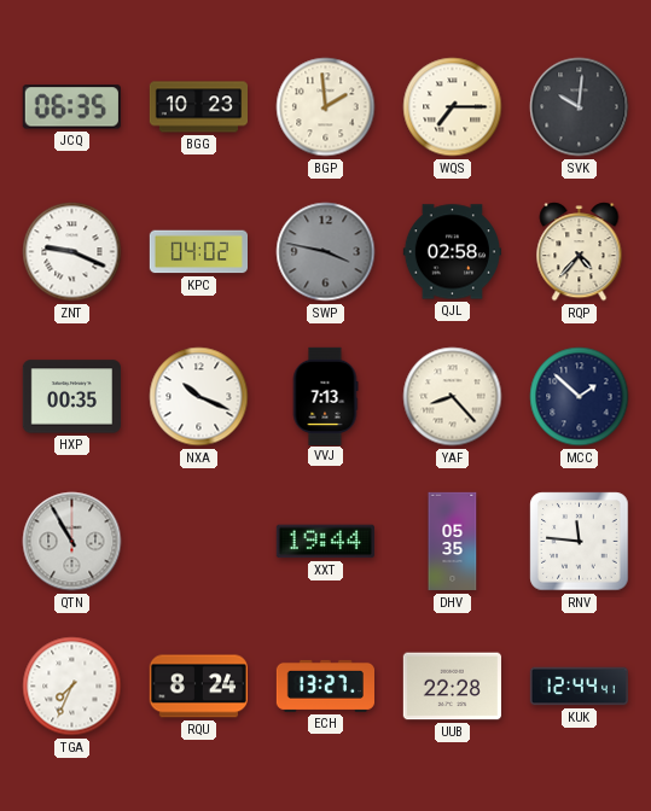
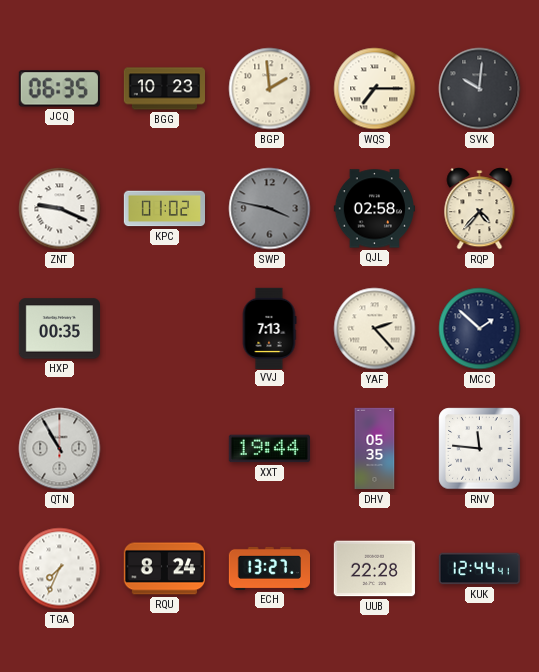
KPC: 04:02 -> 01:02 (164, 209)
NXA: 10:19 -> none (199, 397)
YAF: 8:23 -> 2:23 (375, 329)
